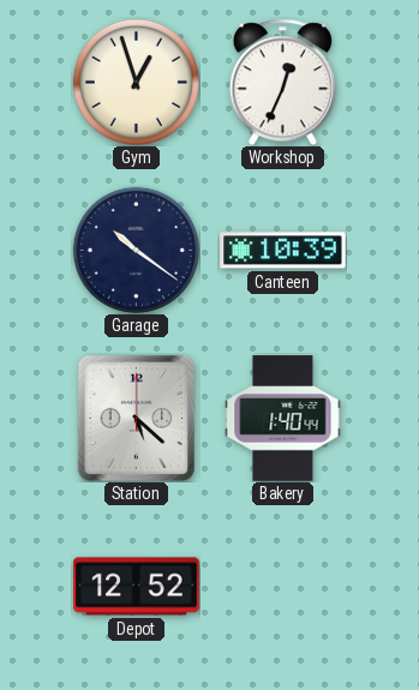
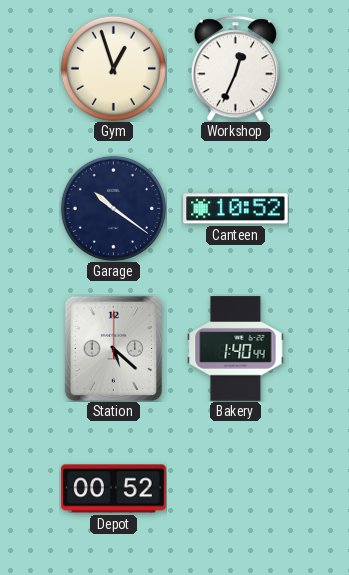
Canteen: 10:39 -> 10:52 (236, 209)
Depot: 12:52 -> 00:52 (114, 489)
